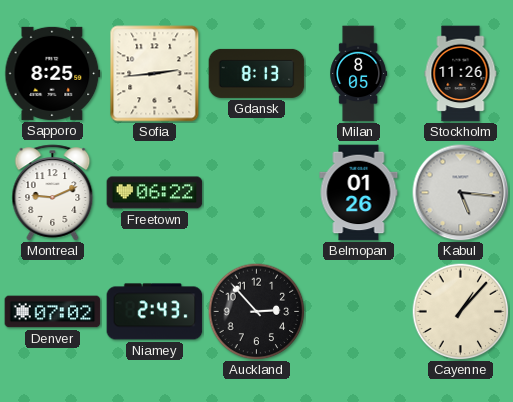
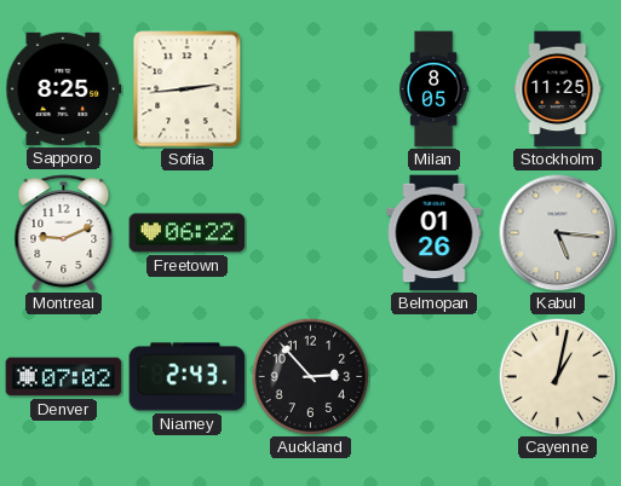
Gdansk: 8:13 -> none (257, 73)
Stockholm: 11:26 -> 11:25 (558, 89)
Cayenne: 1:07 -> 1:02 (557, 376)
